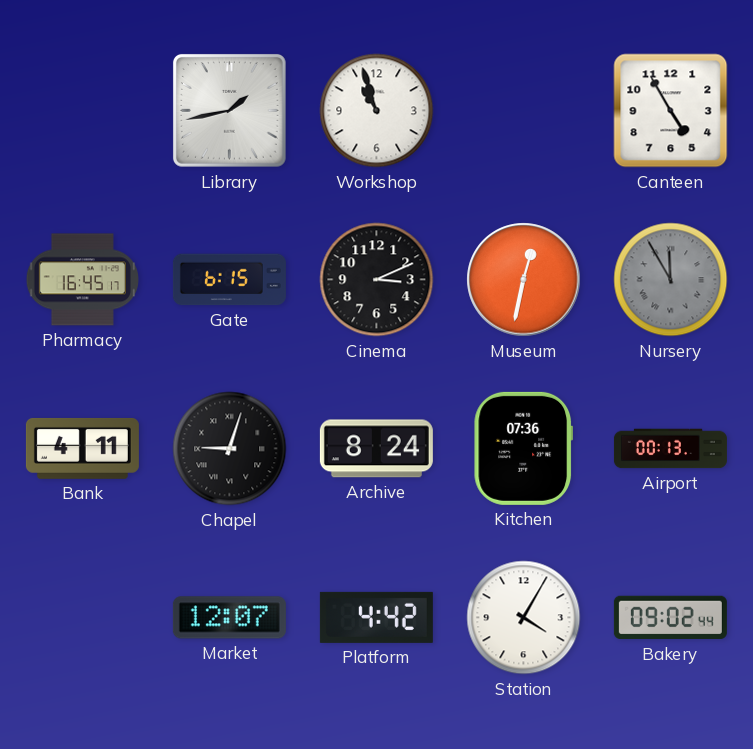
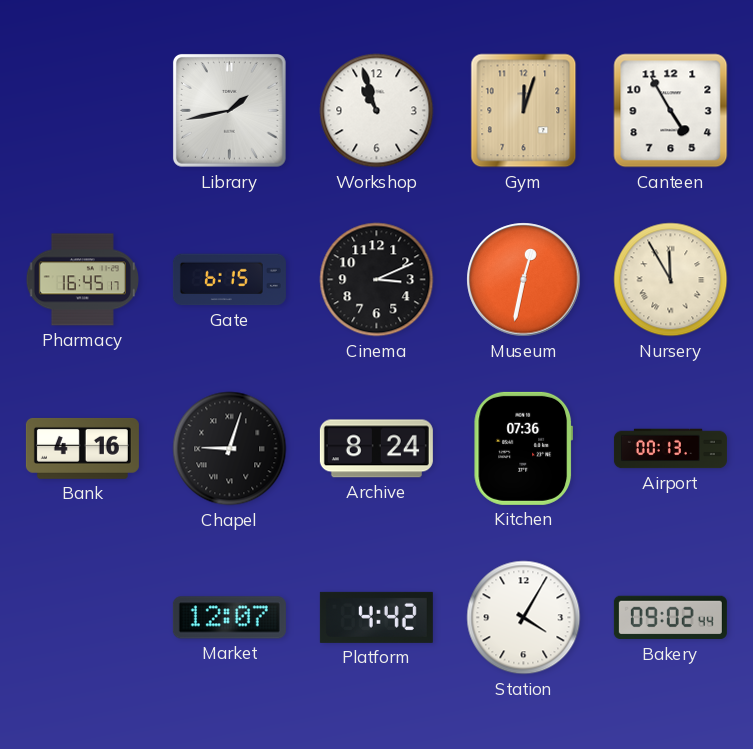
Gym: none -> 12:03 (524, 111)
Nursery dial: grey -> cream (671, 280)
Bank: 4:11 -> 4:16 (82, 448)
